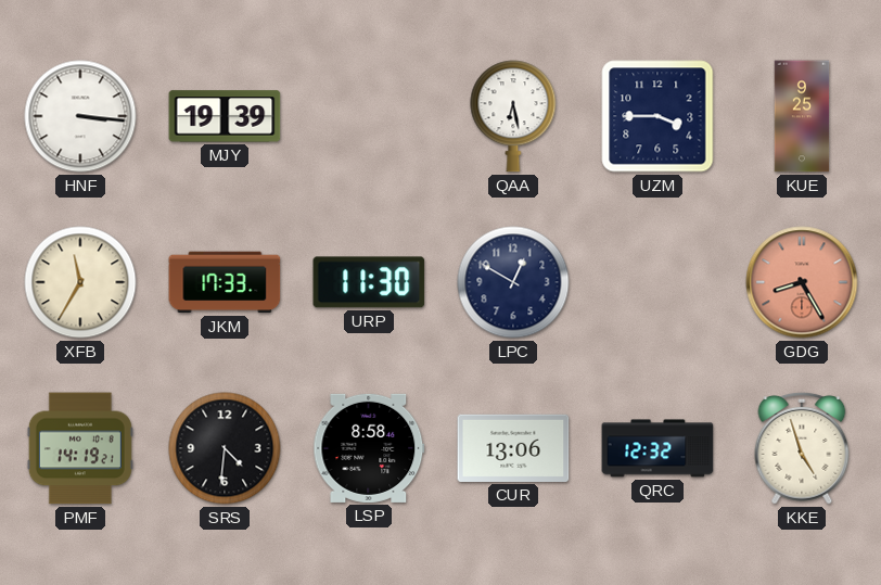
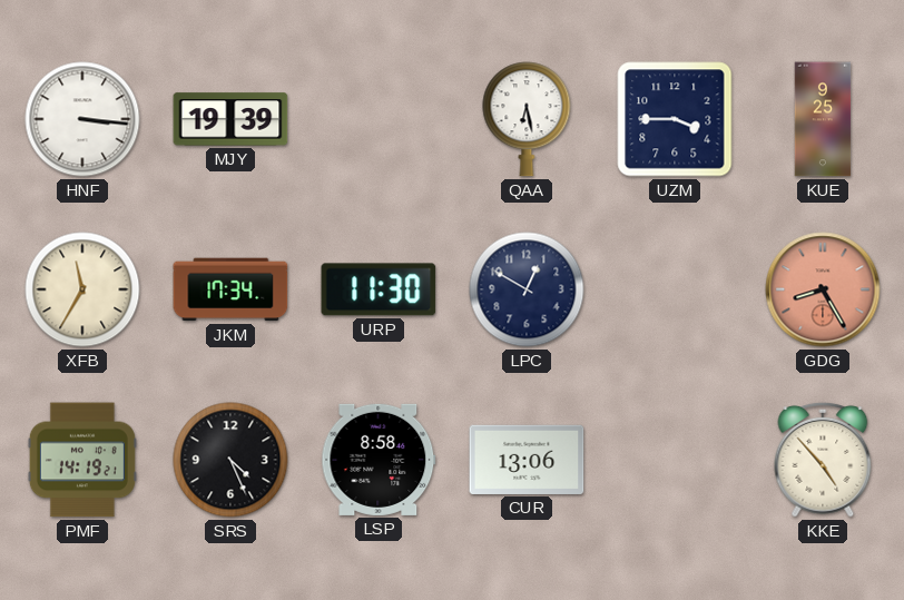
JKM: 17:33 -> 17:34 (230, 289)
SRS: 4:31 -> 4:26 (230, 460)
QRC: 12:32 -> none (657, 448)
KKE: 4:57 -> 4:53 (823, 460)
